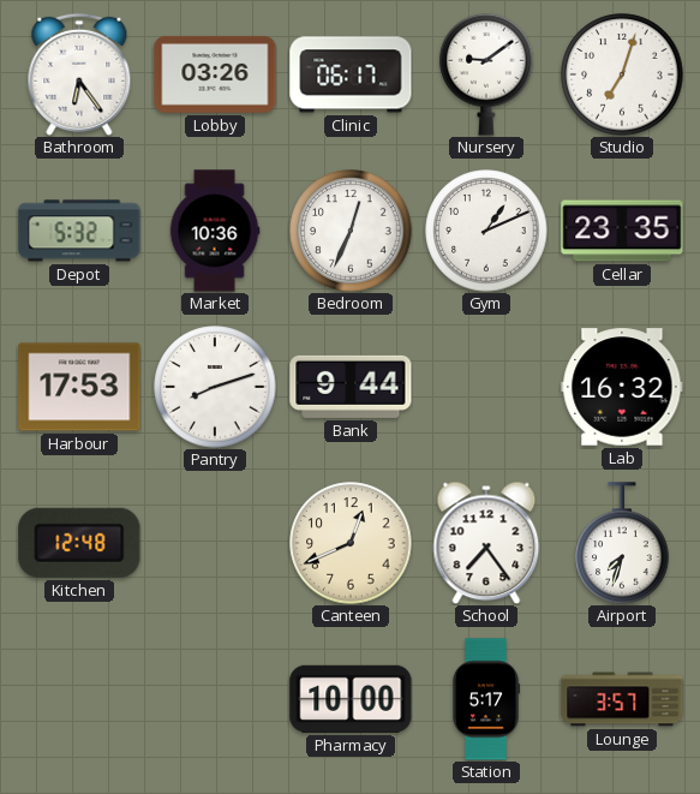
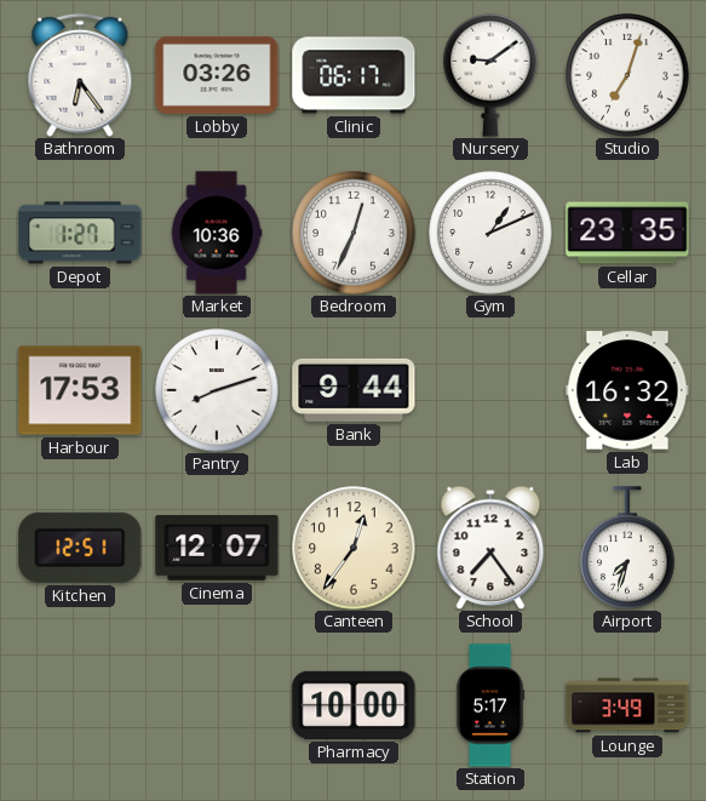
Depot: 5:32 -> 1:27 (80, 233)
Kitchen: 12:48 -> 12:51 (80, 548)
Cinema: none -> 12:07 (217, 548)
Canteen: 12:41 -> 12:36 (354, 548)
Lounge: 3:57 -> 3:49 (627, 705)
